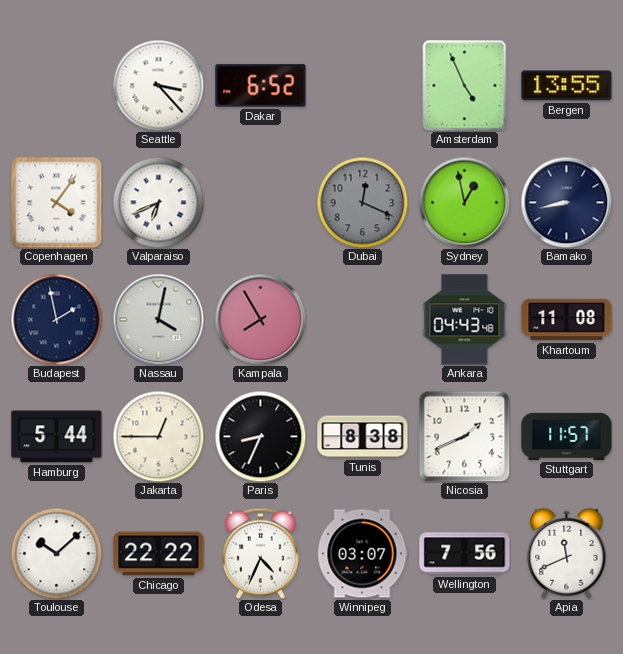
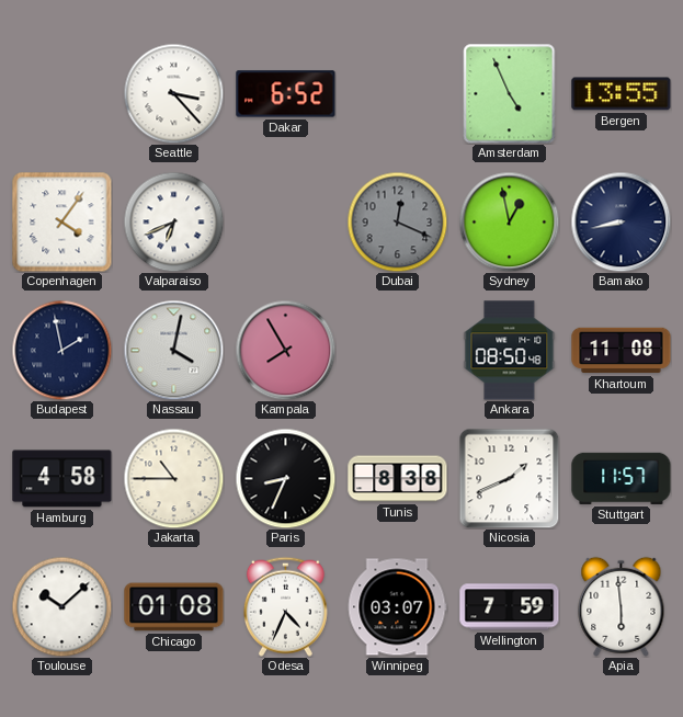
Ankara: 04:43 -> 08:50 (510, 351)
Hamburg: 5:44 -> 4:58 (62, 479)
Jakarta: 12:45 -> 10:45 (173, 478)
Chicago: 22:22 -> 01:08 (174, 607)
Wellington: 7:56 -> 7:59 (510, 607)
Apia: 11:41 -> 5:59 (622, 606)
